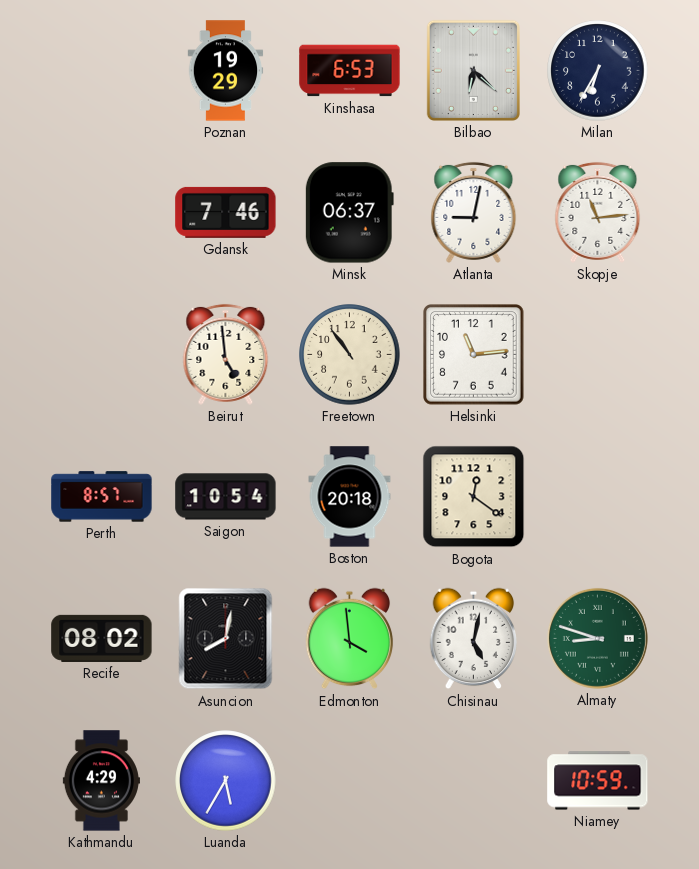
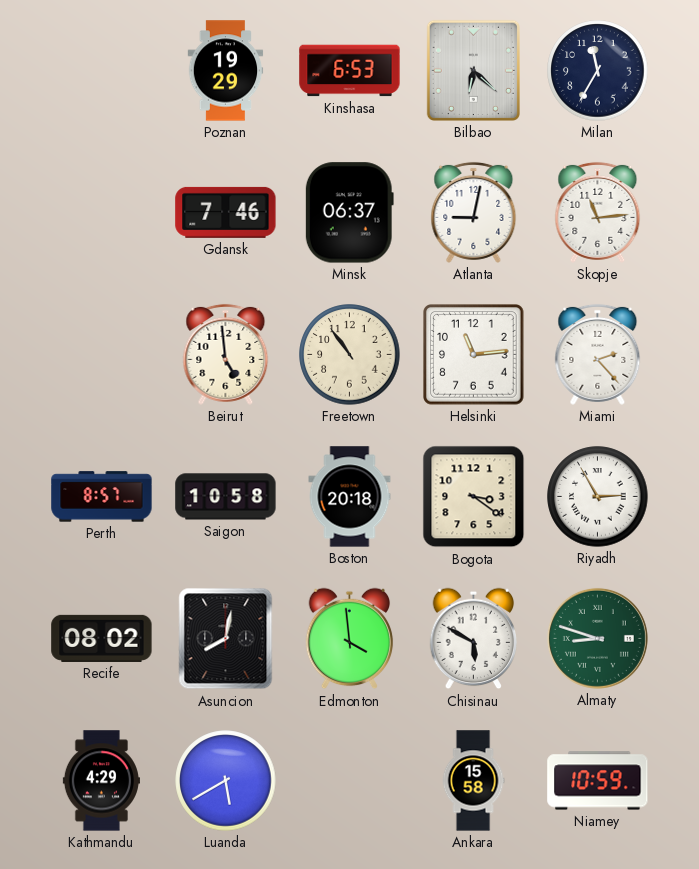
Milan: 6:35 -> 11:35 (598, 71)
Miami: none -> 2:23 (598, 354)
Saigon: 10:54 -> 10:58 (226, 497)
Bogota: 12:21 -> 3:21 (474, 497)
Riyadh: none -> 2:55 (598, 497)
Chisinau: 5:02 -> 5:50 (474, 639)
Luanda: 5:35 -> 5:40 (226, 781)
Ankara: none -> 15:58 (473, 781)
